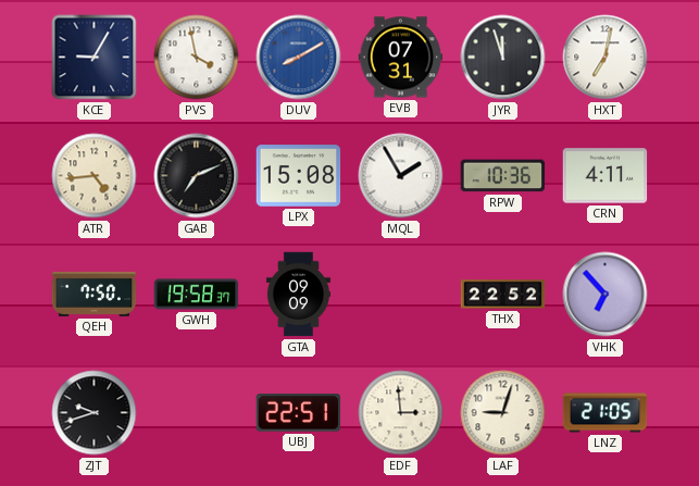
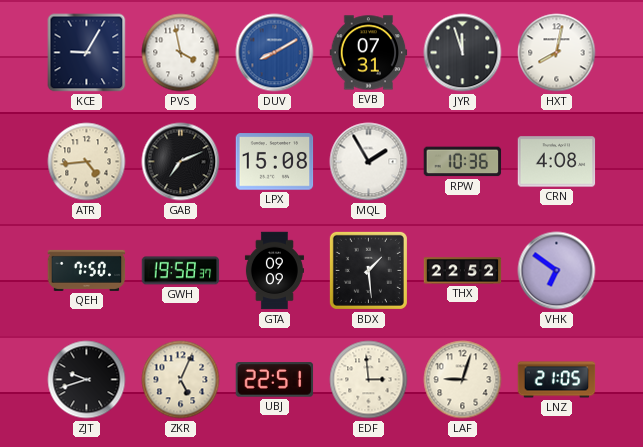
HXT: 7:02 -> 8:02 (557, 53)
CRN: 4:11 -> 4:08 (557, 162)
BDX: none -> 1:29 (368, 270)
VHK: 6:53 -> 6:51 (557, 271)
ZKR: none -> 5:04 (181, 380)
